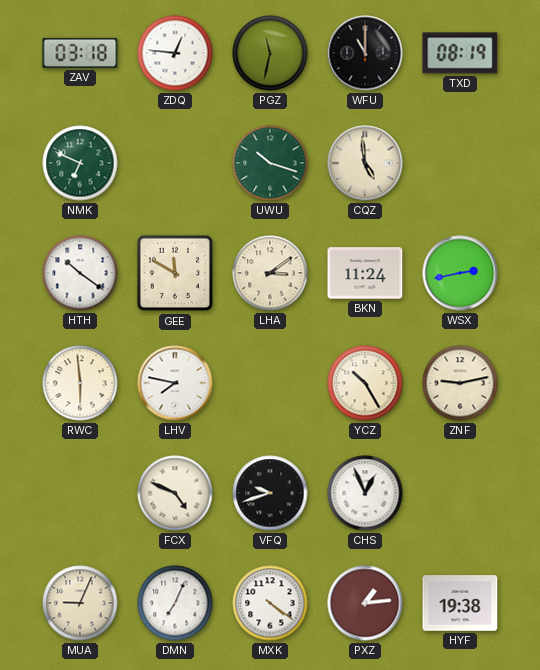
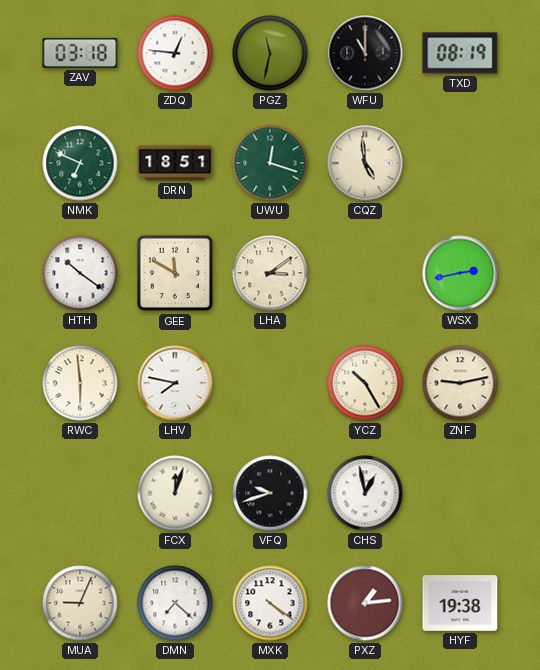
DRN: none -> 18:51 (175, 163)
UWU: 10:18 -> 12:18 (270, 163)
BKN: 11:24 -> none (365, 273)
FCX: 4:49 -> 12:03 (175, 493)
CHS: 12:56 -> 12:58 (365, 493)
DMN: 7:04 -> 7:22 (175, 603)
